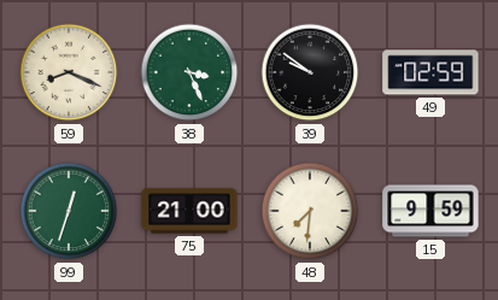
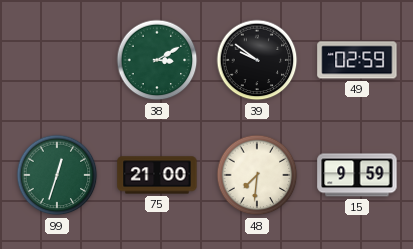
59: 8:19 -> none (69, 72)
38: 3:26 -> 3:10 (157, 60)
